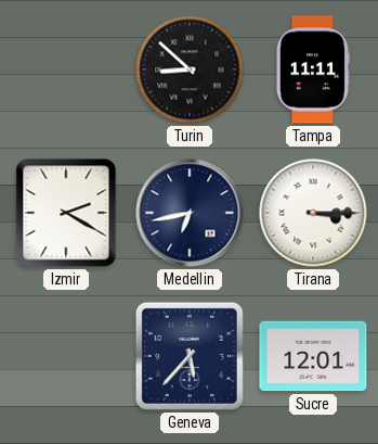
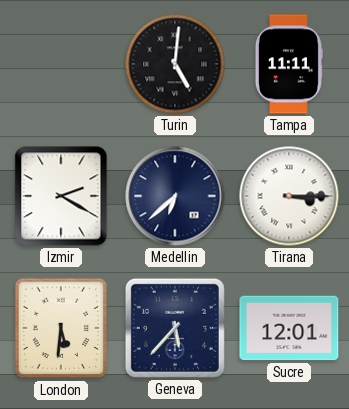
Turin: 8:52 -> 5:01 (175, 64)
Medellin: 6:43 -> 6:38 (175, 196)
London: none -> 5:31 (61, 328)
